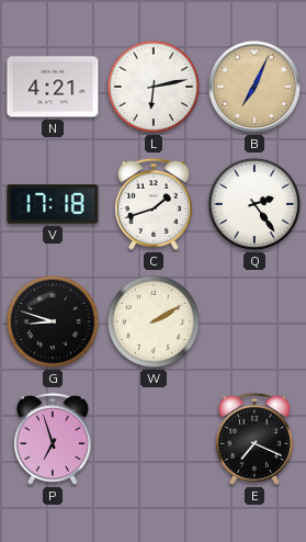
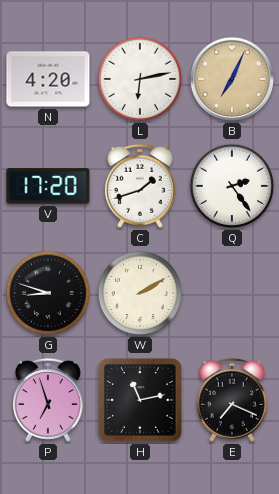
N: 4:21 -> 4:20 (48, 79)
V: 17:18 -> 17:20 (48, 186)
H: none -> 11:13 (140, 400)
